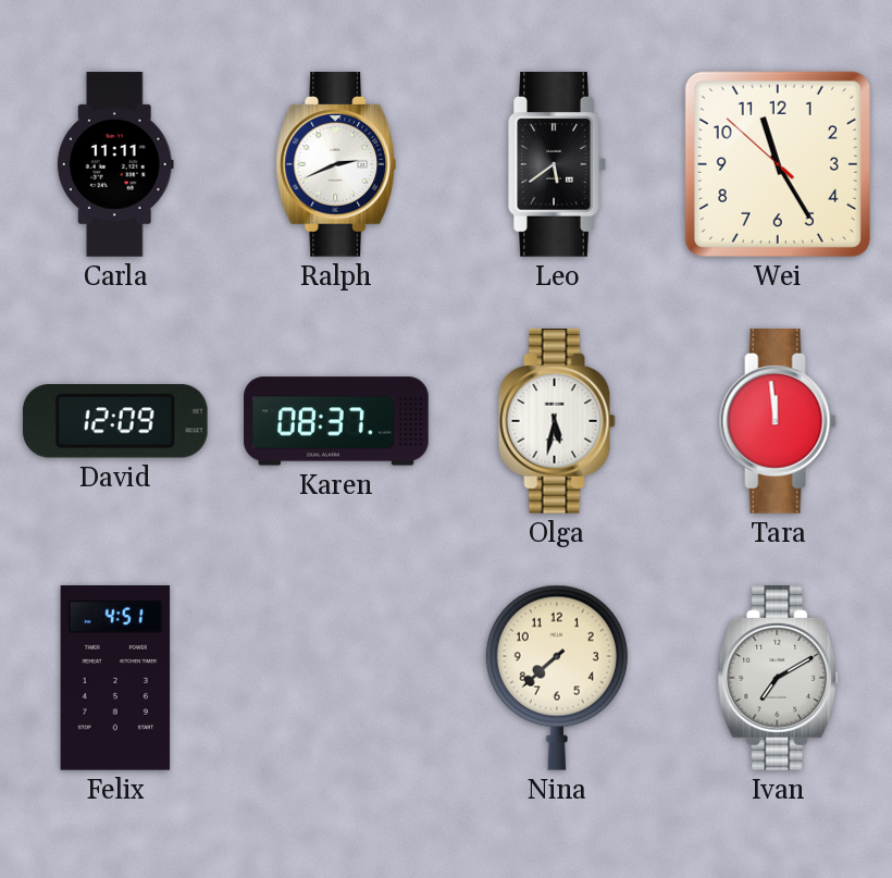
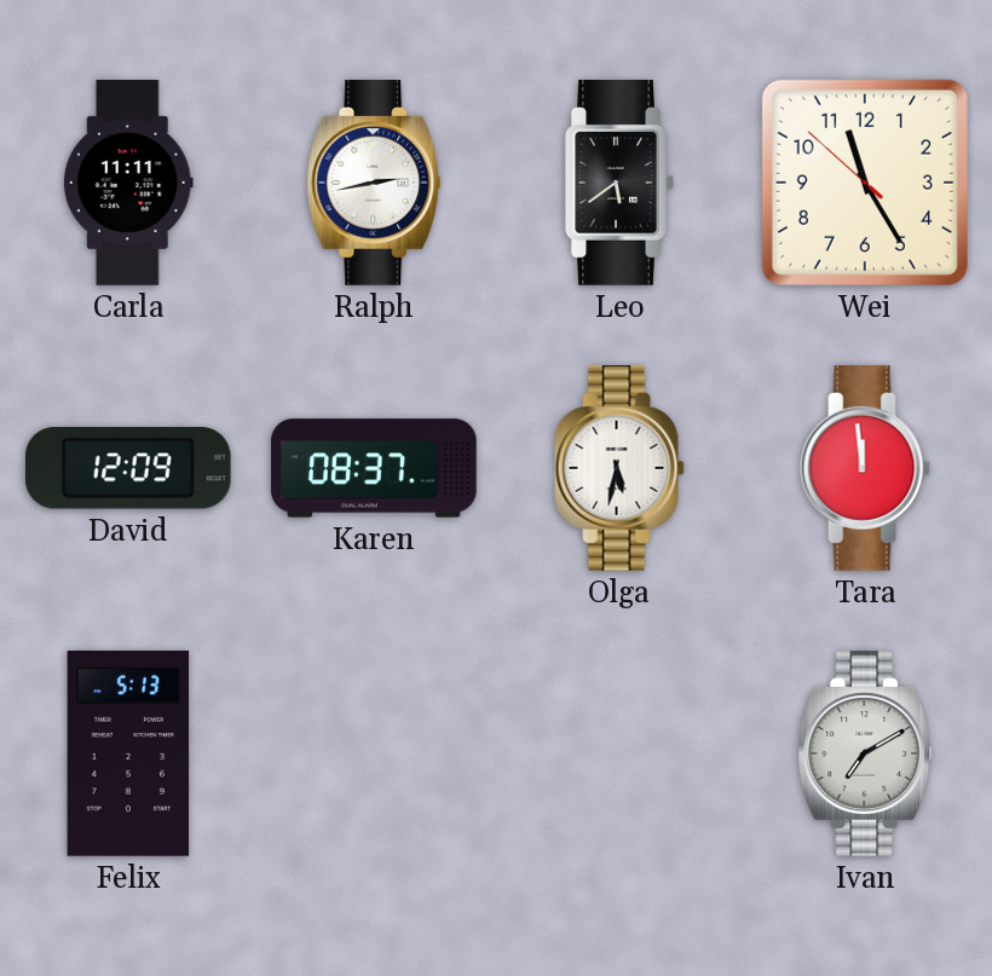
Ralph: 2:41 -> 2:43 (374, 184)
Felix: 4:51 -> 5:13 (128, 755)
Nina: 7:38 -> none (557, 678)
